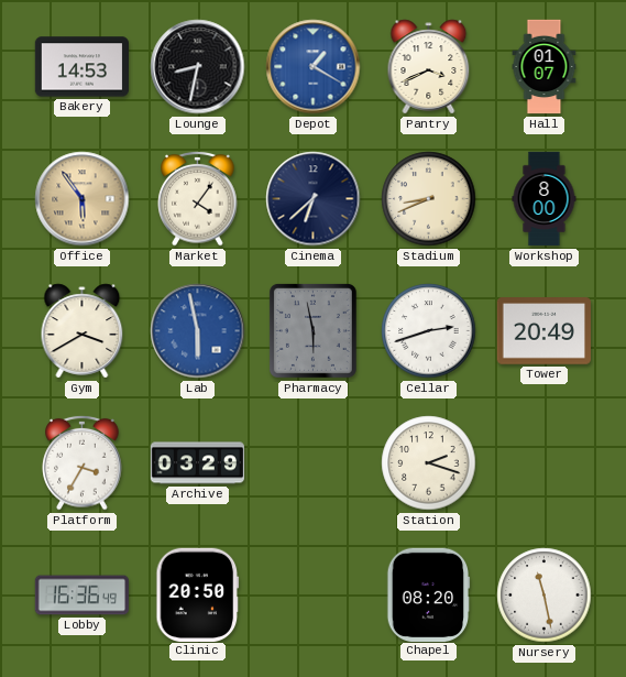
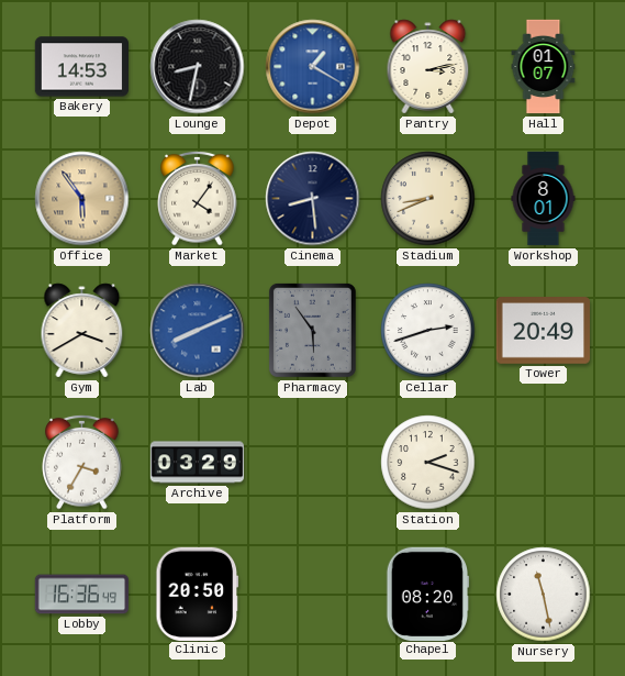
Pantry: 3:41 -> 3:13 (428, 67)
Cinema: 6:38 -> 8:29 (313, 199)
Workshop: 8:00 -> 8:01 (544, 199)
Lab: 5:58 -> 8:11 (198, 331)
Pharmacy: 5:58 -> 5:54 (312, 330)
